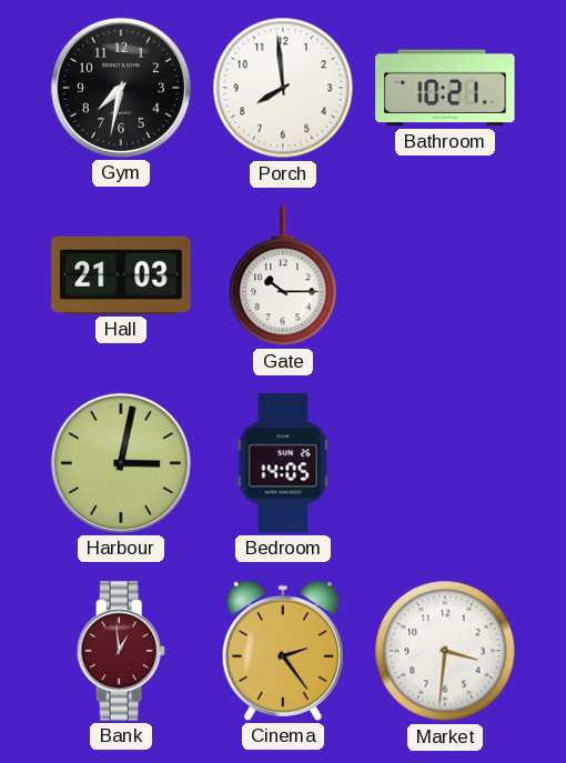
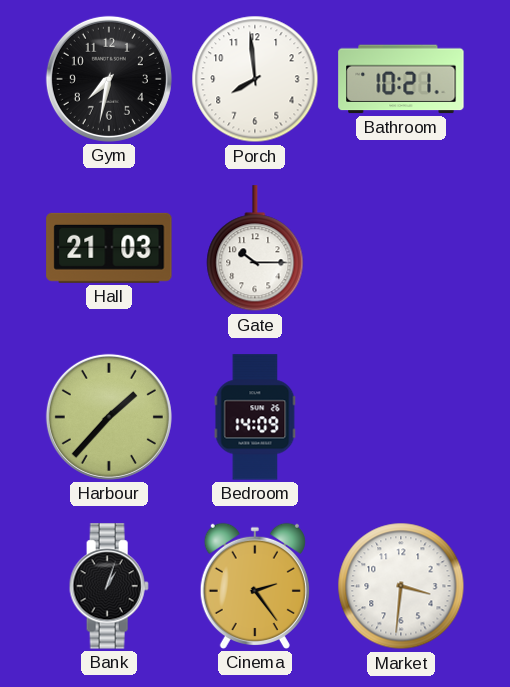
Harbour: 3:02 -> 1:37 (109, 417)
Bedroom: 14:05 -> 14:09 (255, 417)
Bank: 12:59 -> 1:03 (109, 586)
Bank dial: burgundy -> black (109, 586)
